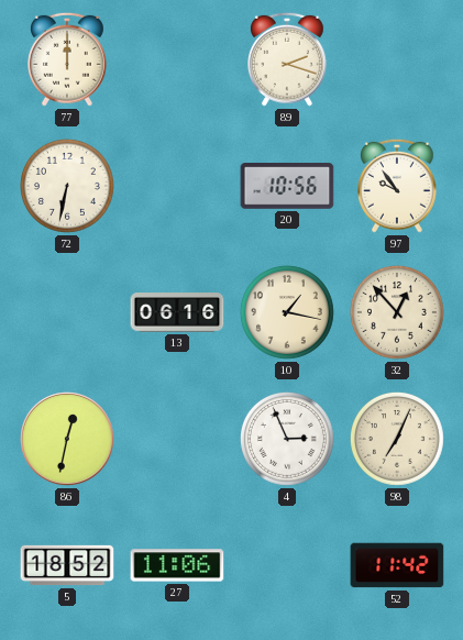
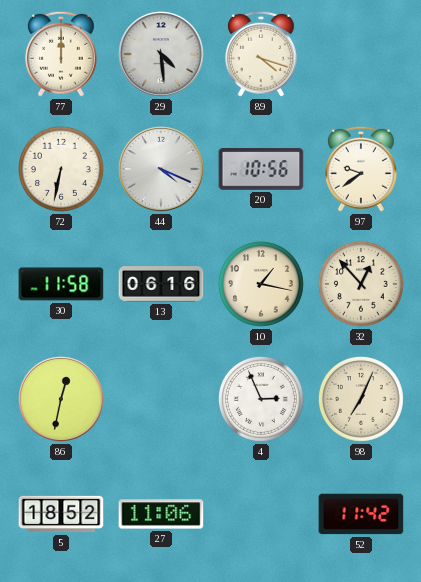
29: none -> 4:29 (161, 54)
89: 2:18 -> 4:18 (261, 54)
44: none -> 4:19 (161, 169)
97: 9:54 -> 9:39 (361, 169)
30: none -> 11:58 (61, 284)
